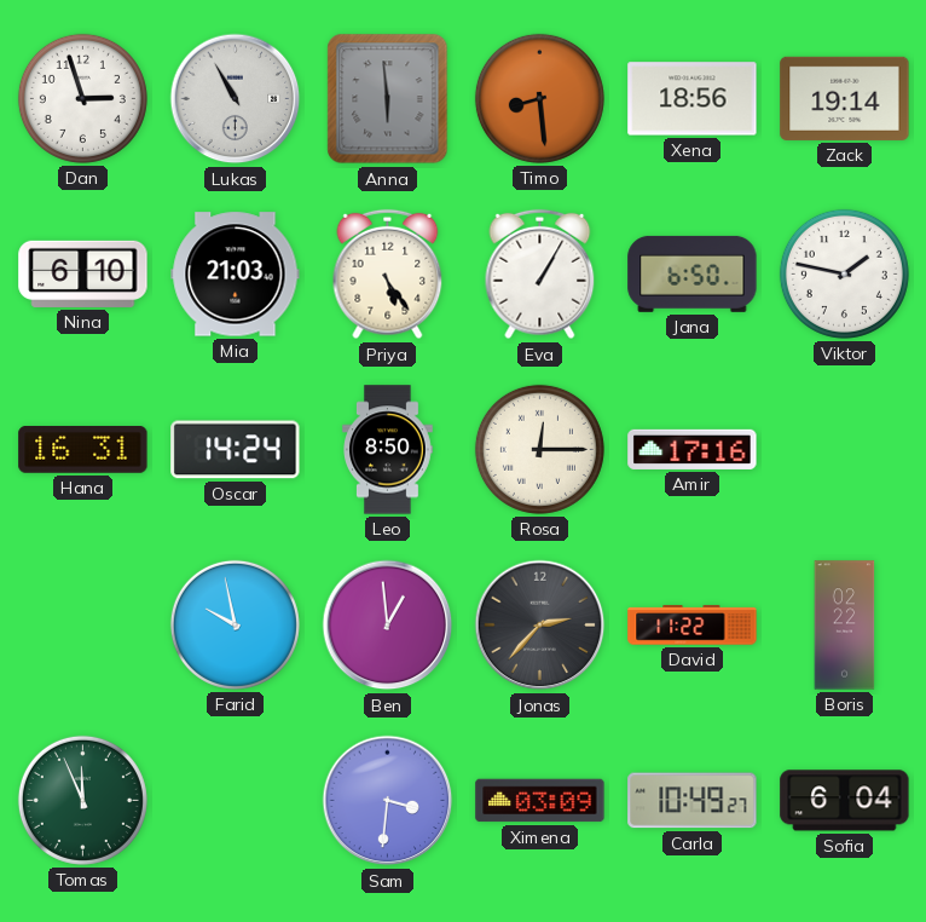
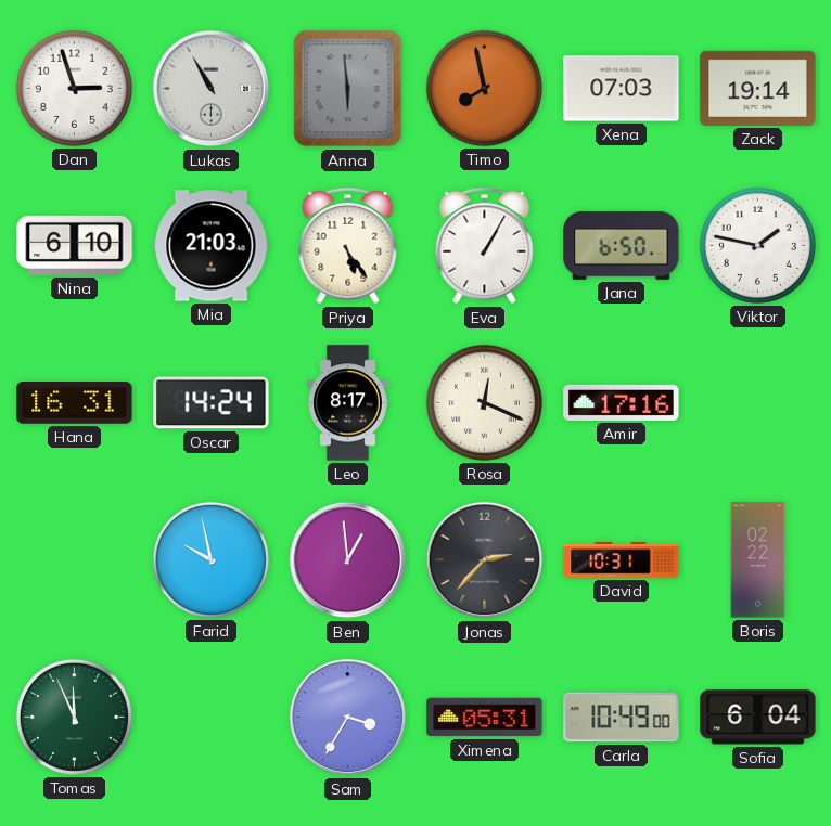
Timo: 8:29 -> 7:58 (484, 88)
Xena: 18:56 -> 07:03 (622, 89)
Leo: 8:50 -> 8:17 (348, 403)
Rosa: 12:15 -> 12:19 (484, 402)
David: 11:22 -> 10:31 (622, 560)
Sam: 3:31 -> 3:35 (348, 718)
Ximena: 03:09 -> 05:31 (485, 718)
Carla: 10:49:27 -> 10:49:00 (622, 718)
